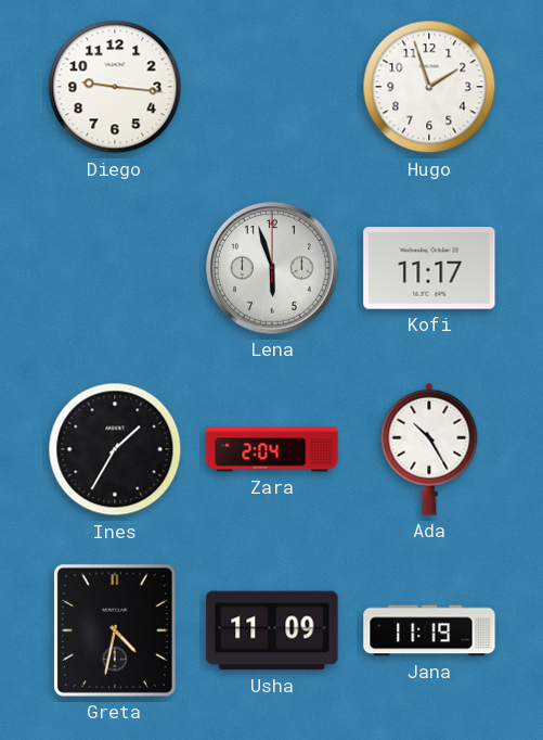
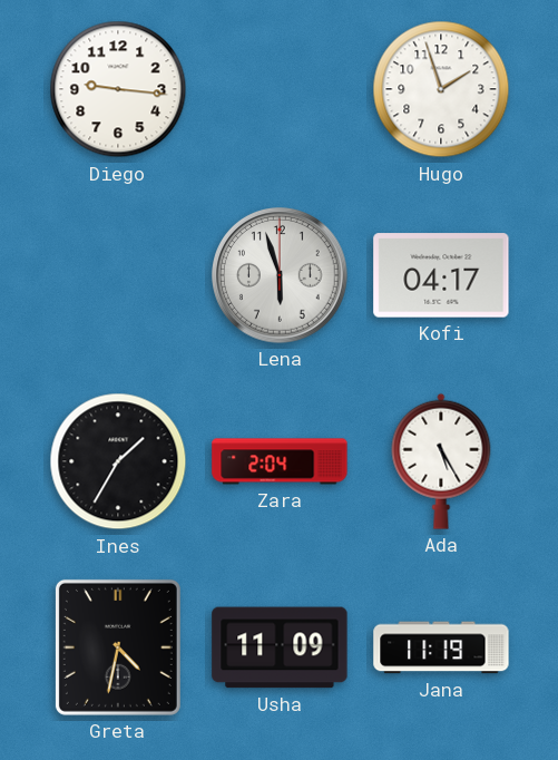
Kofi: 11:17 -> 04:17 (441, 275)
Ada: 10:25 -> 5:25 (441, 461)
